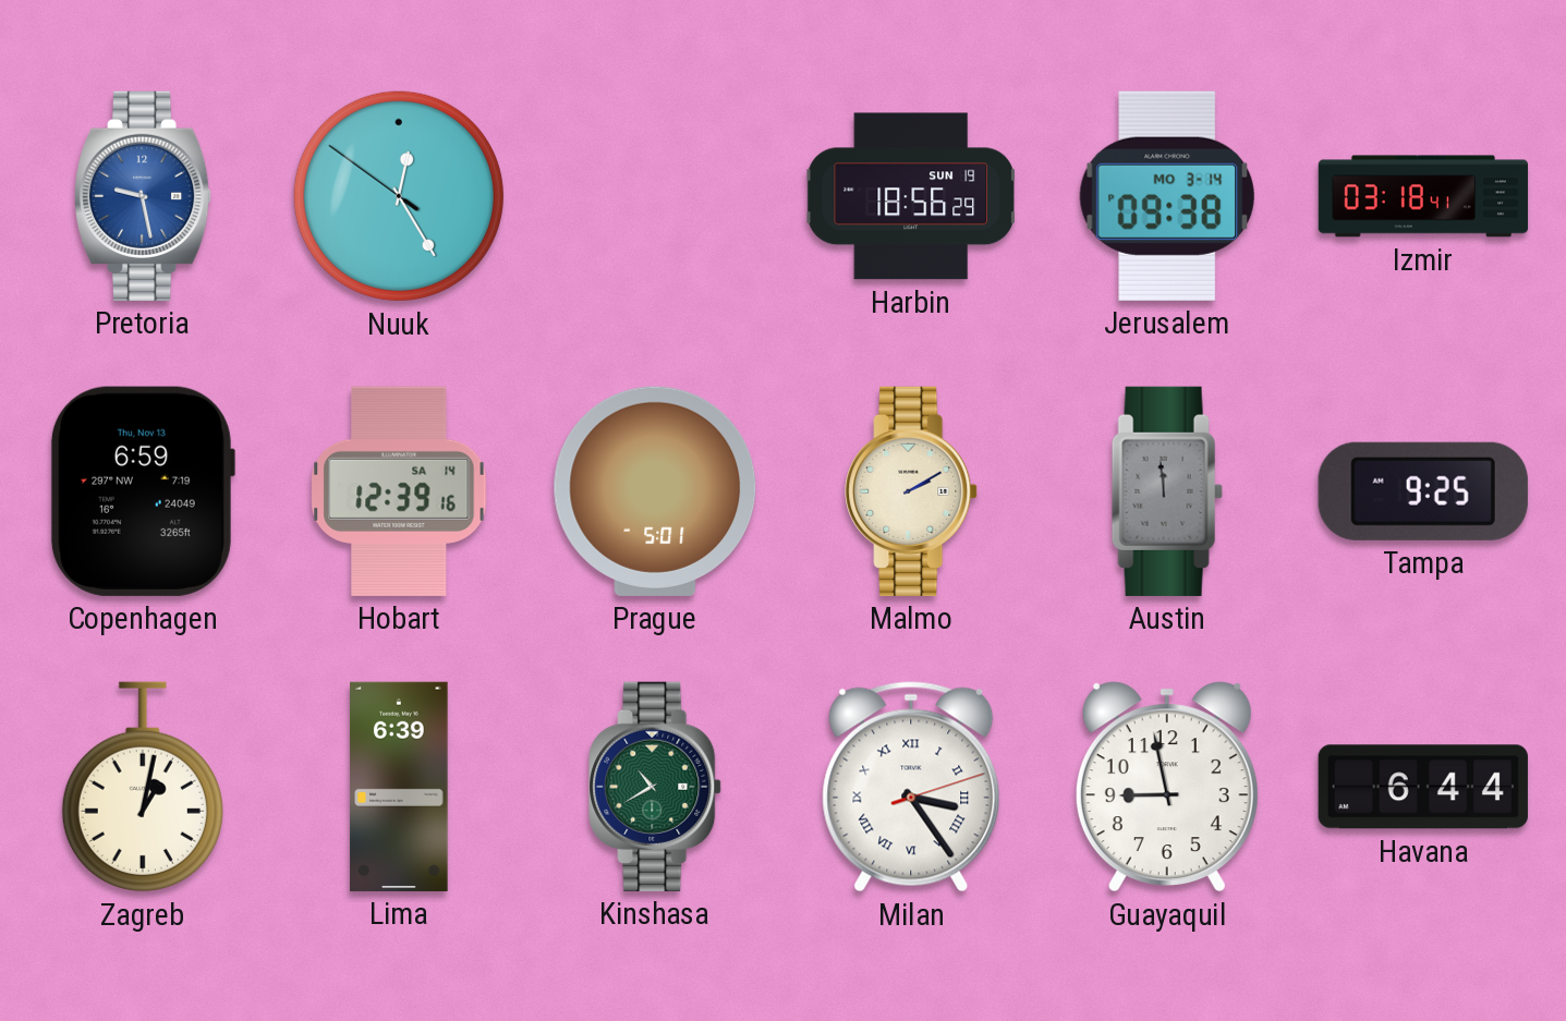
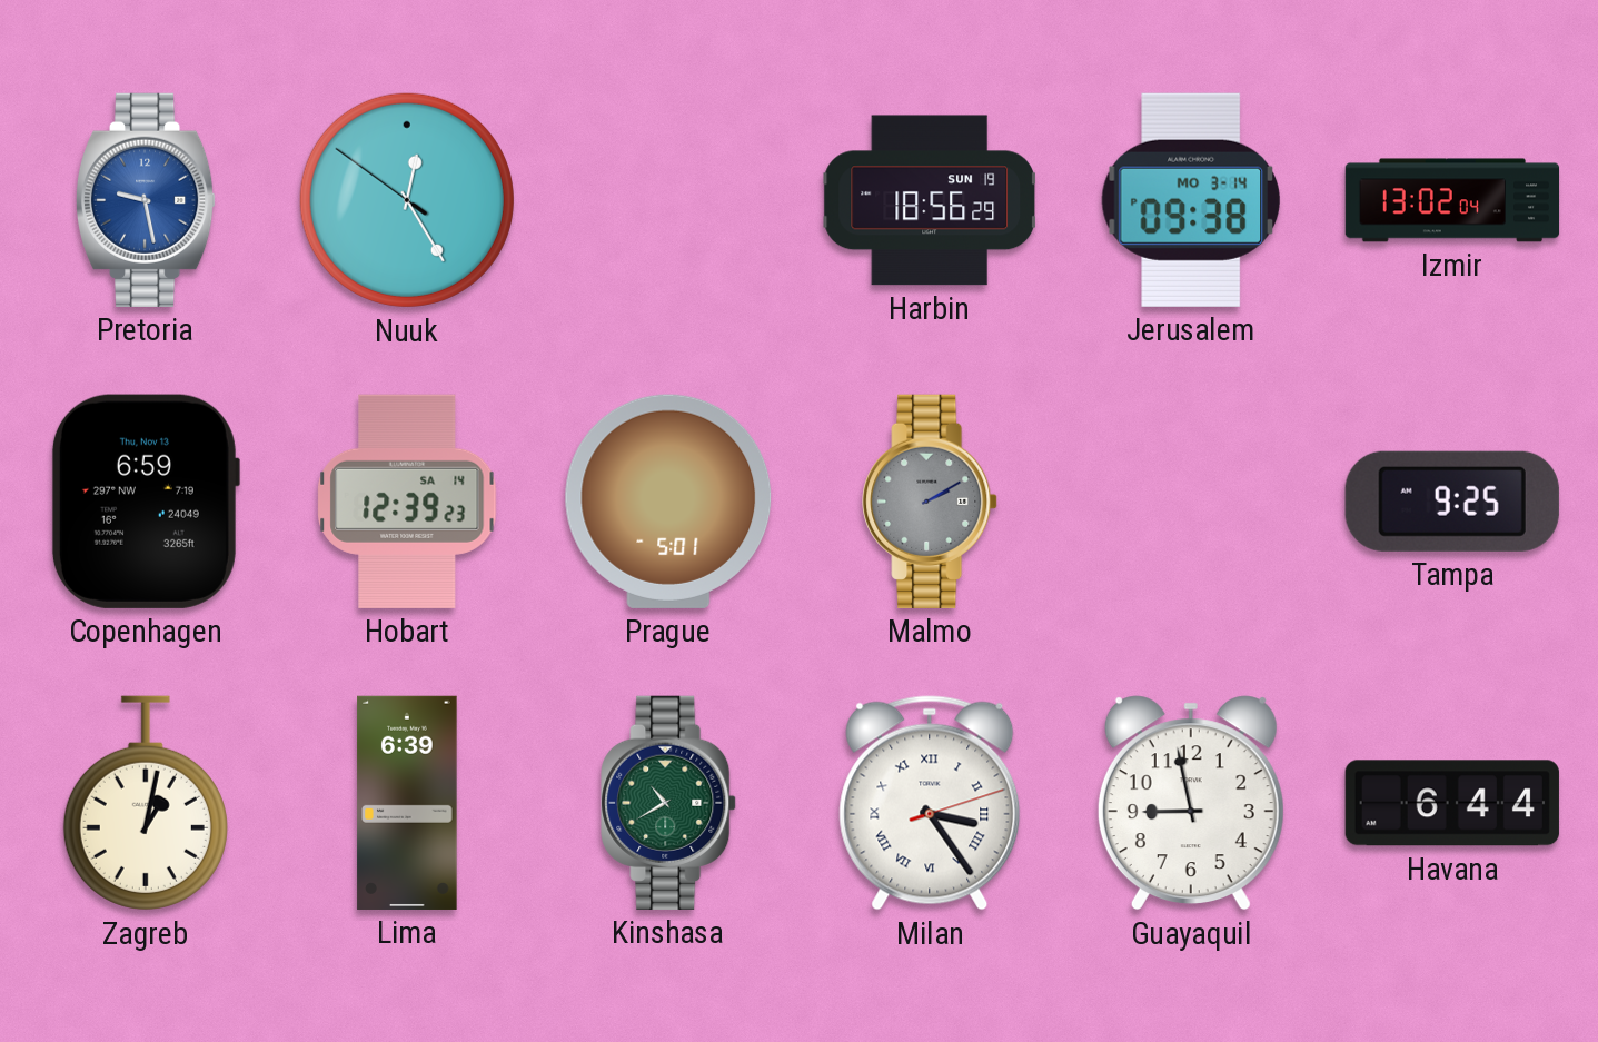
Izmir: 03:18 -> 13:02 (1452, 200)
Hobart: 12:39:16 -> 12:39:23 (407, 502)
Malmo dial: cream -> grey (930, 502)
Austin: 11:59 -> none (1167, 491)
